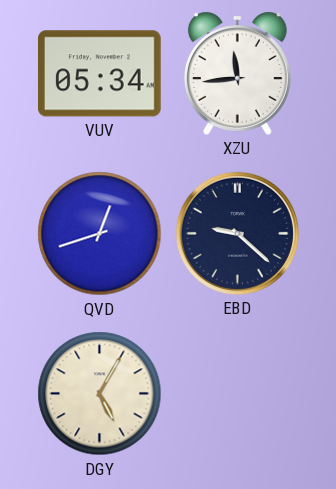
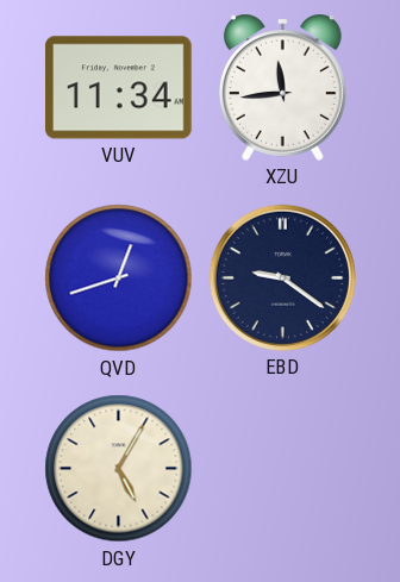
VUV: 05:34 -> 11:34 (119, 88)
EBD: 9:22 -> 9:21 (282, 277)
